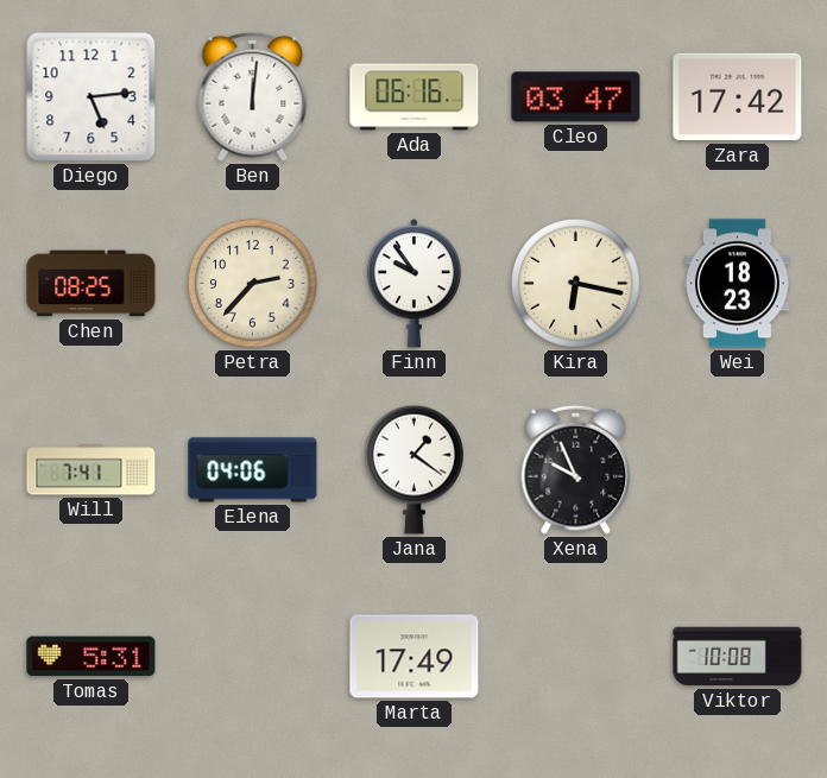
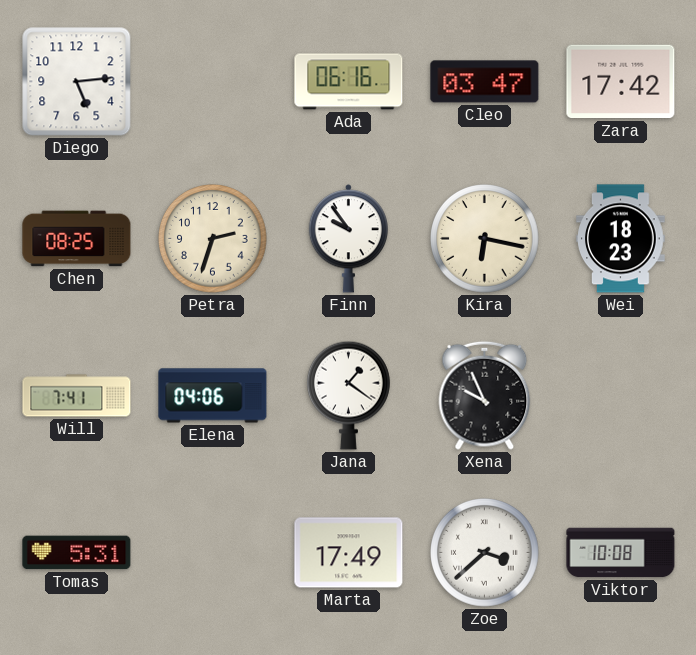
Ben: 12:01 -> none (253, 96)
Petra: 2:37 -> 2:33 (213, 239)
Zoe: none -> 3:38 (485, 553)
